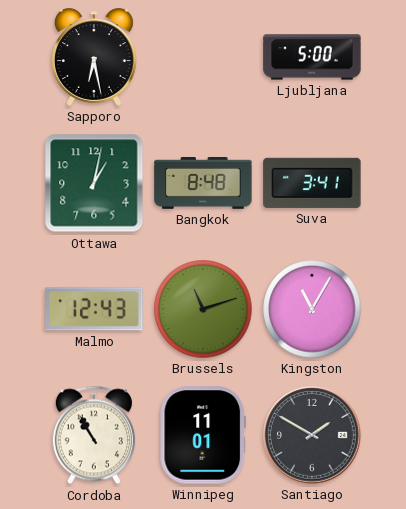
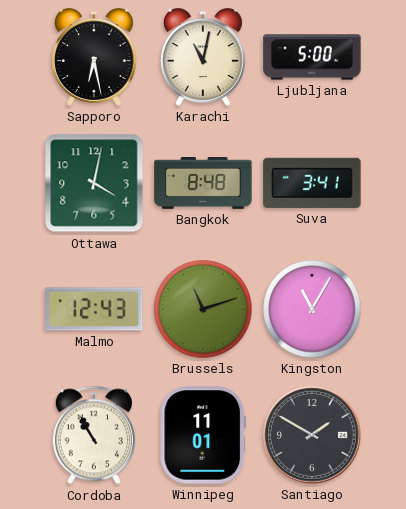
Karachi: none -> 11:02 (204, 57)
Ottawa: 1:02 -> 4:02 (94, 183)
